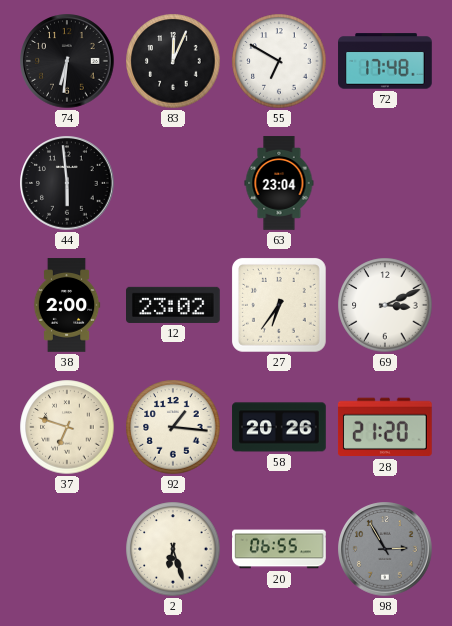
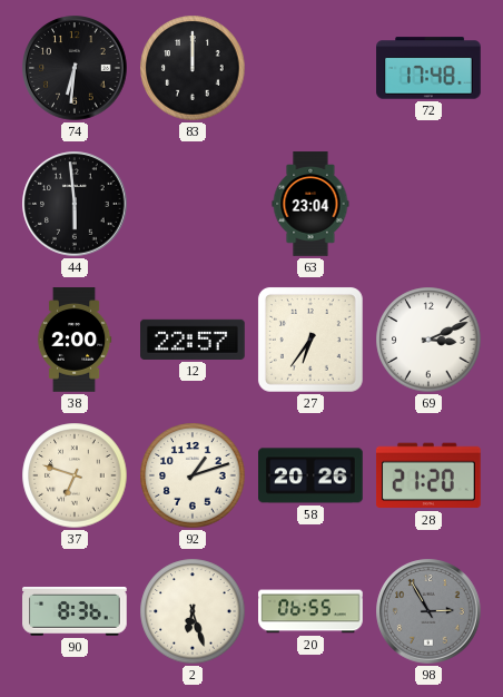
83: 12:04 -> 12:00 (193, 68)
55: 6:50 -> none (279, 61)
12: 23:02 -> 22:57 (194, 340)
92: 1:16 -> 1:12 (193, 475)
90: none -> 8:36 (76, 612)
